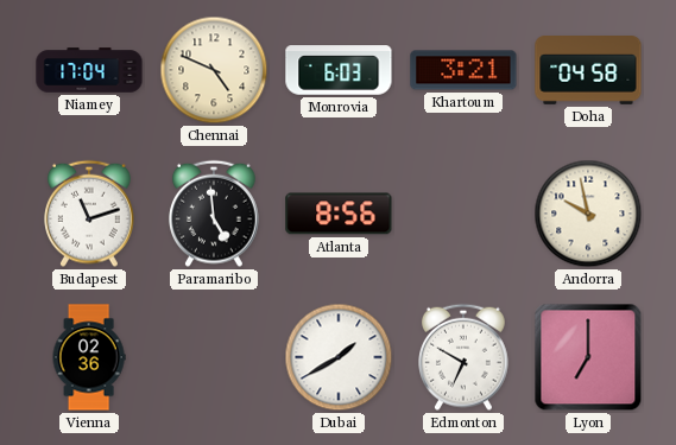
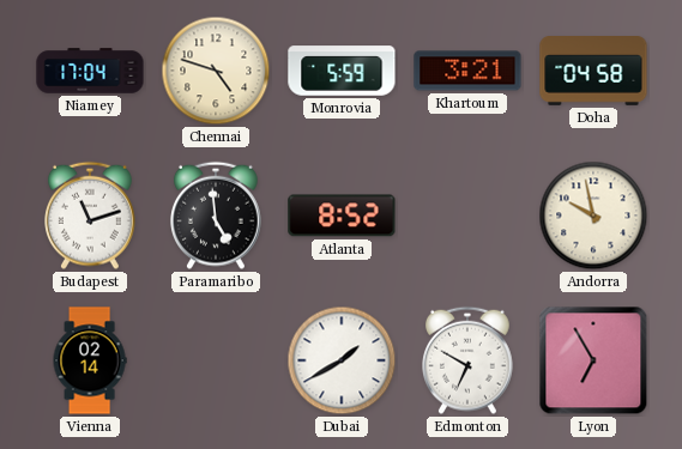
Chennai: 4:49 -> 4:48 (216, 71)
Monrovia: 6:03 -> 5:59 (342, 71)
Atlanta: 8:56 -> 8:52 (342, 216)
Vienna: 02:36 -> 02:14 (90, 360)
Lyon: 7:00 -> 6:55 (593, 360)
